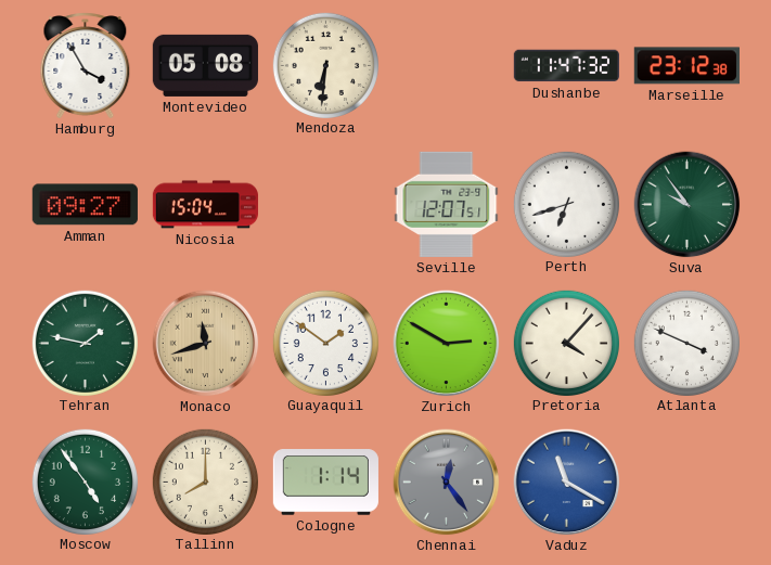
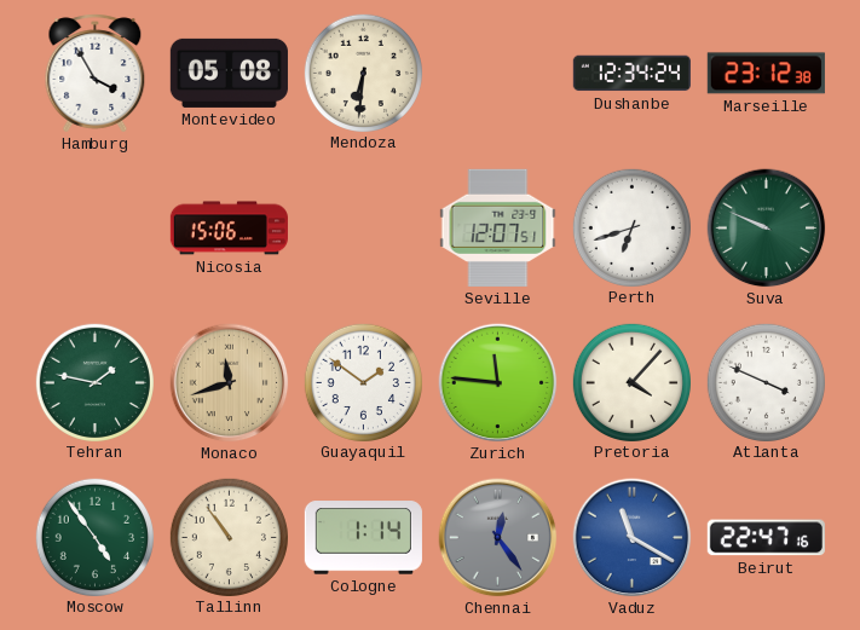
Dushanbe: 11:47 -> 12:34 (631, 74)
Amman: 09:27 -> none (85, 205)
Nicosia: 15:04 -> 15:06 (229, 229)
Suva: 9:54 -> 9:49 (767, 229)
Zurich: 2:50 -> 11:46 (498, 383)
Tallinn: 8:00 -> 10:54 (229, 537)
Beirut: none -> 22:47 (766, 538)
